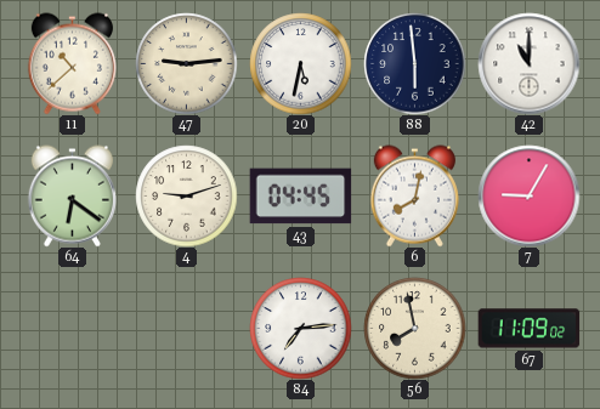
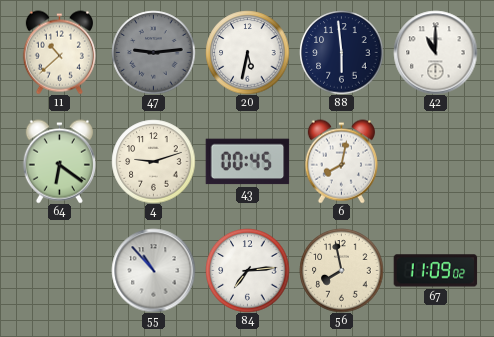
47 dial: cream -> grey (153, 52)
43: 04:45 -> 00:45 (247, 162)
7: 9:05 -> none (528, 195)
55: none -> 10:53 (153, 270)
